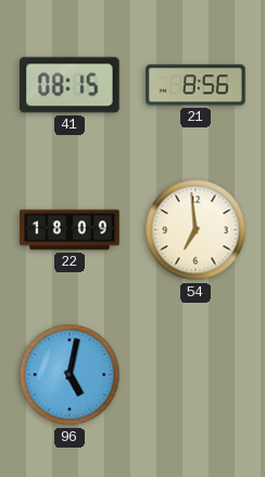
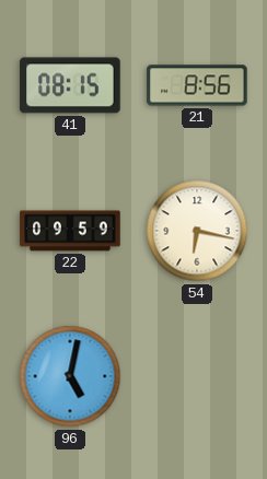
22: 18:09 -> 09:59 (70, 231)
54: 6:59 -> 6:17 (197, 231)
